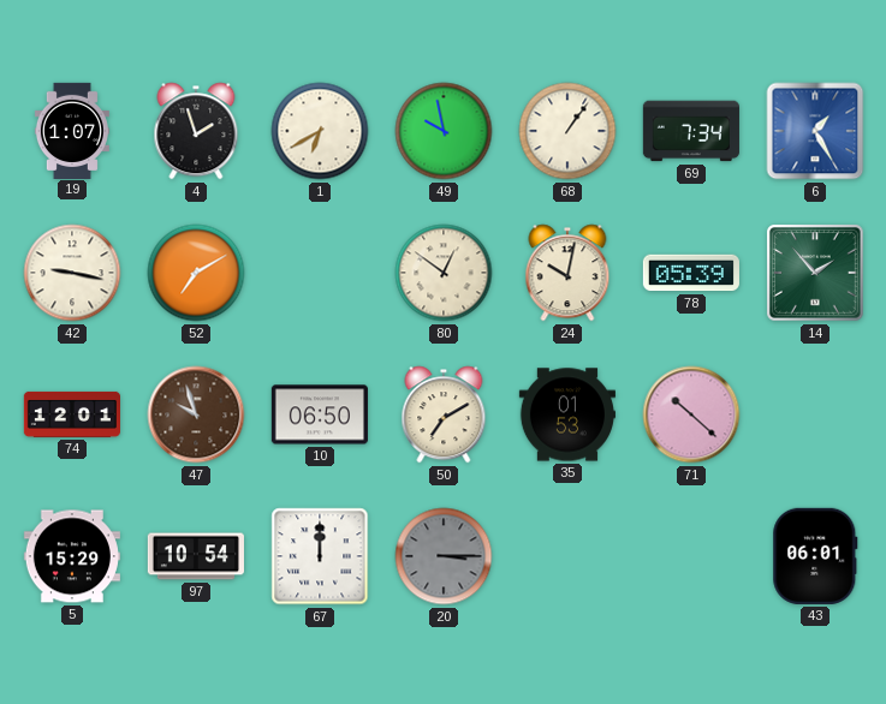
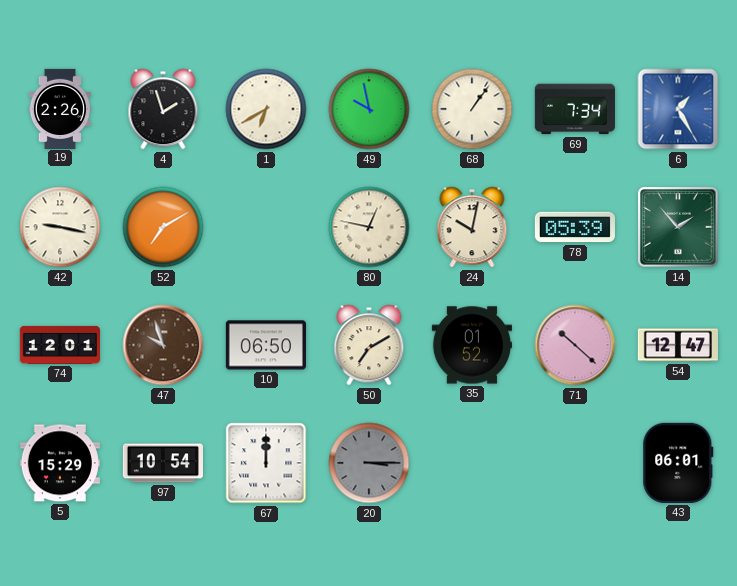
19: 1:07 -> 2:26 (60, 108)
80: 12:51 -> 12:47 (369, 227)
35: 01:53 -> 01:52 (472, 345)
54: none -> 12:47 (678, 345)
